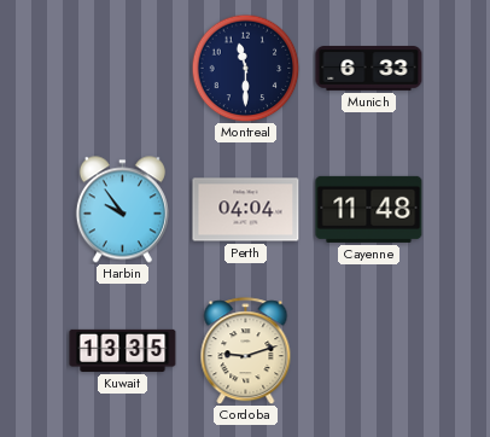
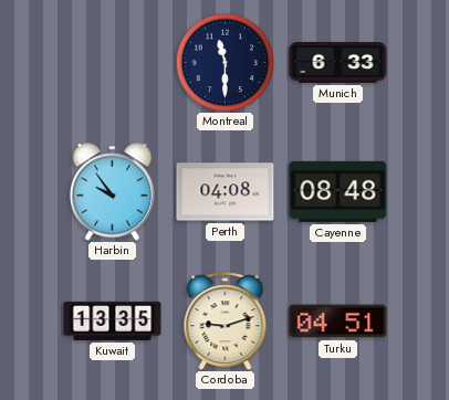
Perth: 04:04 -> 04:08 (226, 192)
Cayenne: 11:48 -> 08:48 (338, 191)
Turku: none -> 04:51 (338, 322)
